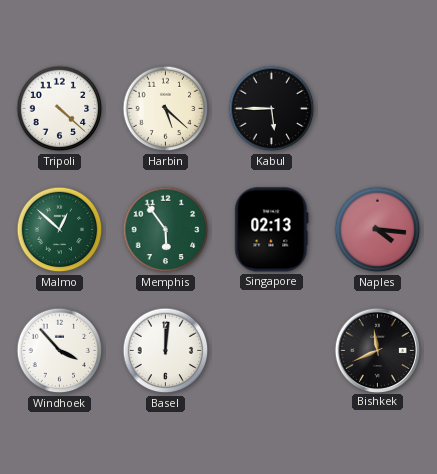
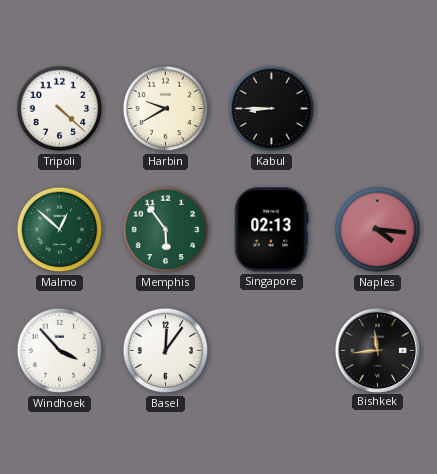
Harbin: 5:22 -> 9:40 (166, 109)
Kabul: 5:45 -> 8:45 (272, 109)
Basel: 12:01 -> 12:06 (166, 351)
Bishkek: 11:41 -> 11:44 (377, 350)
